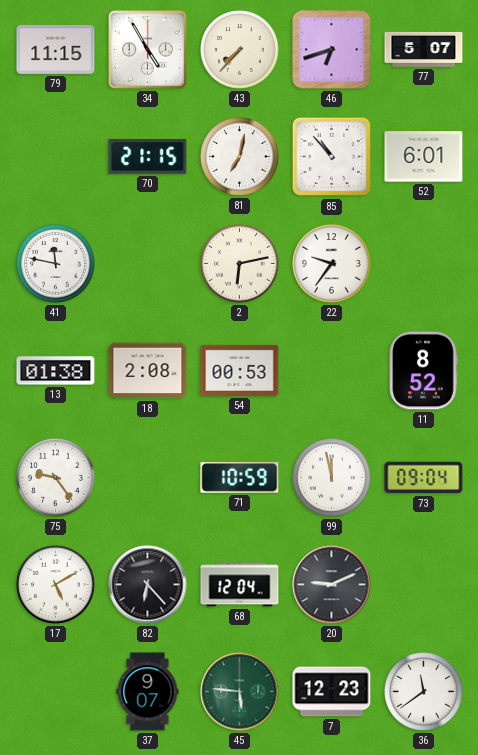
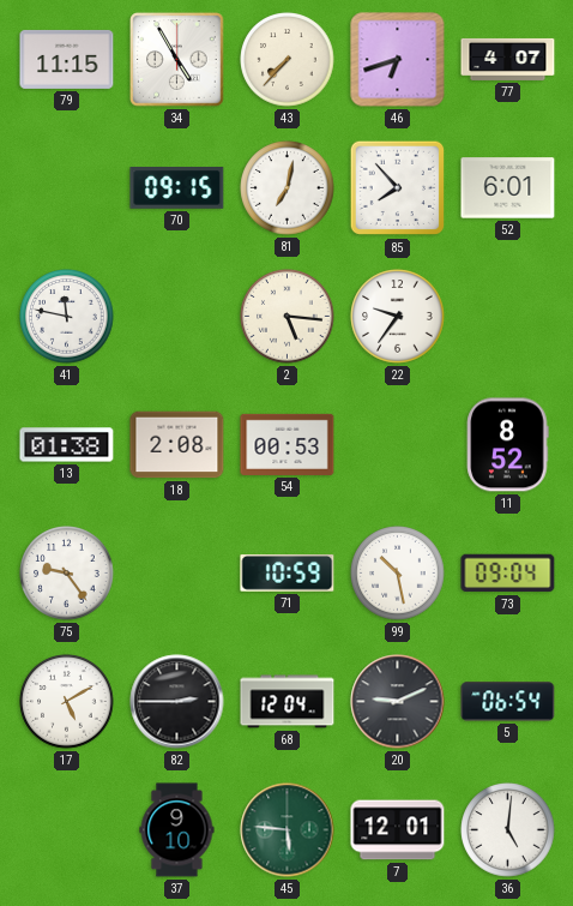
77: 5:07 -> 4:07 (508, 59)
70: 21:15 -> 09:15 (177, 188)
85: 10:53 -> 7:53 (398, 188)
2: 6:13 -> 5:16 (288, 317)
99: 11:58 -> 10:28 (398, 574)
82: 6:23 -> 2:45 (177, 702)
5: none -> 06:54 (508, 702)
37: 9:07 -> 9:10 (177, 830)
7: 12:23 -> 12:01 (398, 830)
36: 11:39 -> 5:01 (508, 830)
